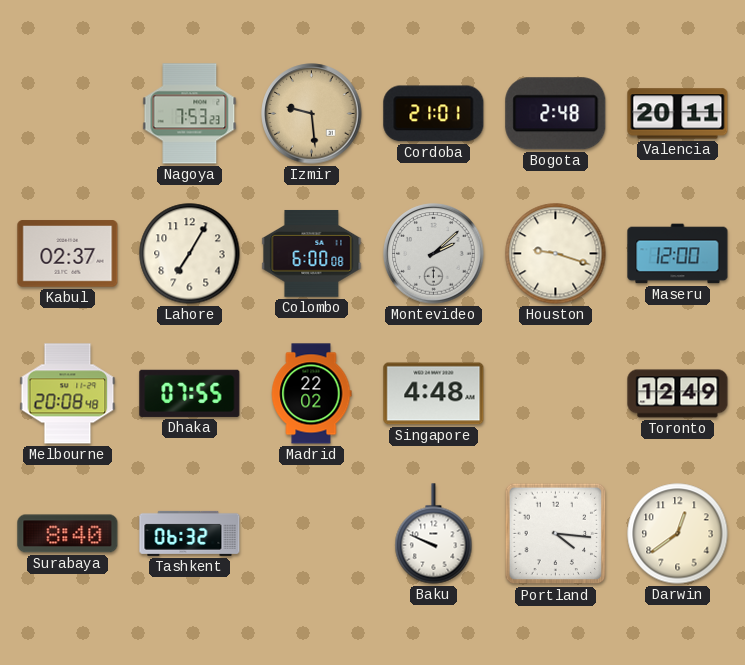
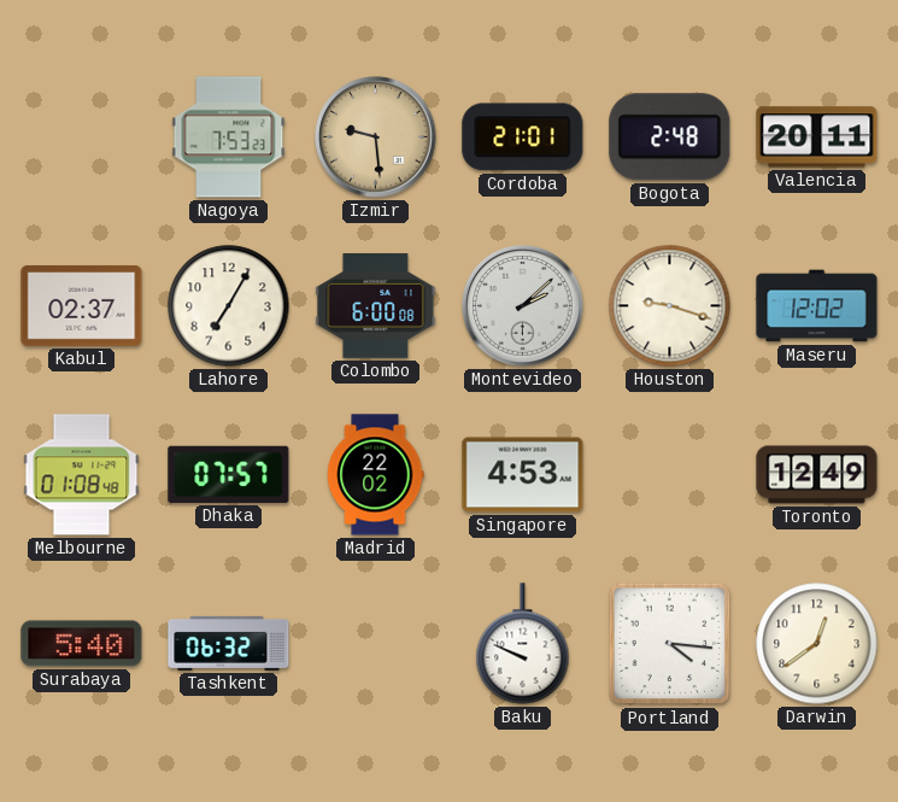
Maseru: 12:00 -> 12:02 (817, 306)
Melbourne: 20:08 -> 01:08 (82, 475)
Dhaka: 07:55 -> 07:57 (229, 474)
Singapore: 4:48 -> 4:53 (523, 475)
Surabaya: 8:40 -> 5:40 (82, 644)
